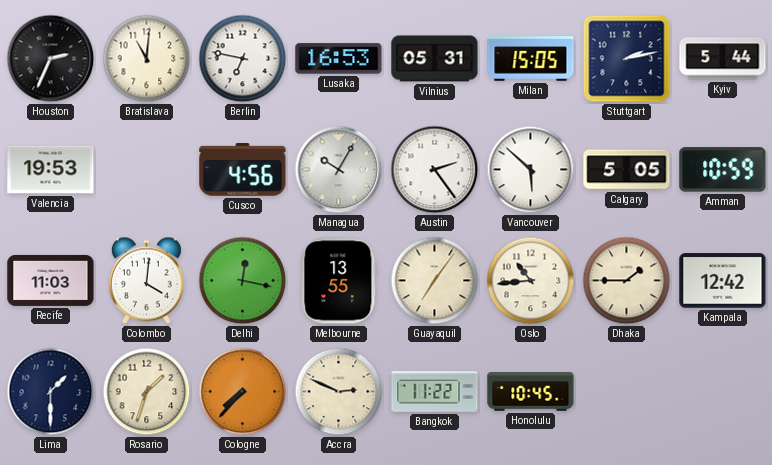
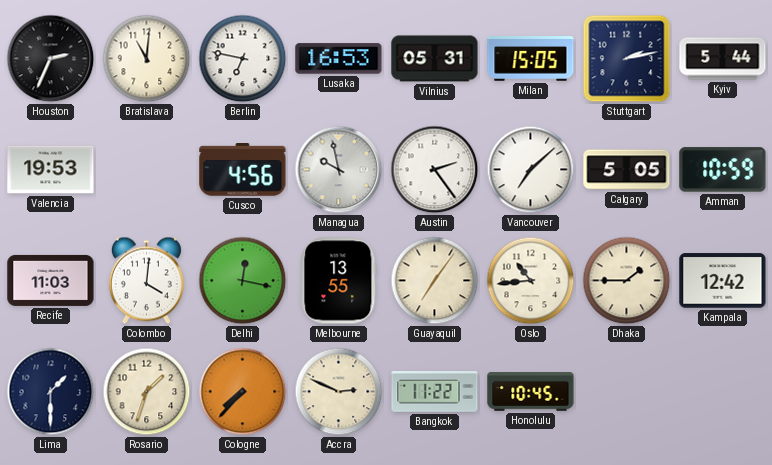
Managua: 10:05 -> 9:58 (339, 170)
Vancouver: 5:52 -> 7:08 (531, 170)
